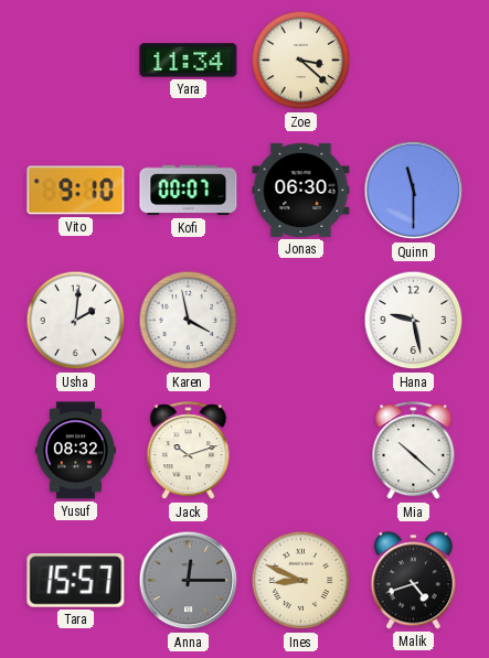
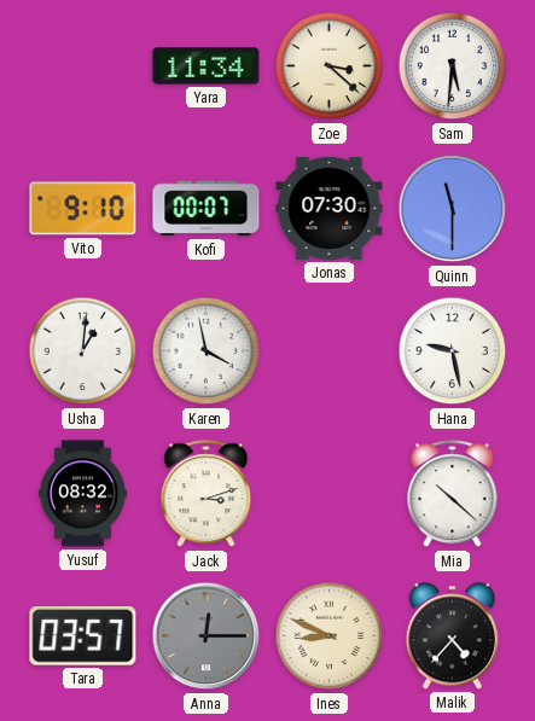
Sam: none -> 5:31 (453, 66)
Jonas: 06:30 -> 07:30 (330, 208)
Usha: 2:01 -> 1:01 (83, 351)
Jack: 10:12 -> 3:12 (207, 494)
Tara: 15:57 -> 03:57 (83, 636)
Malik: 4:42 -> 4:37 (452, 636)
